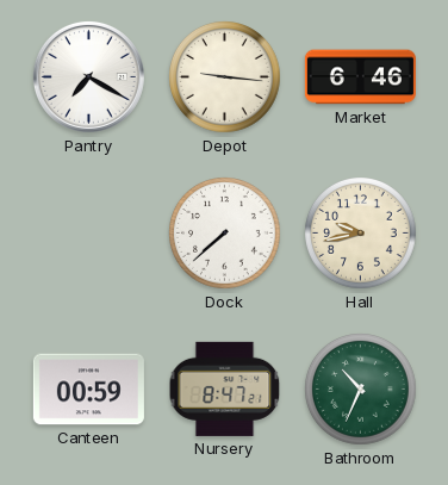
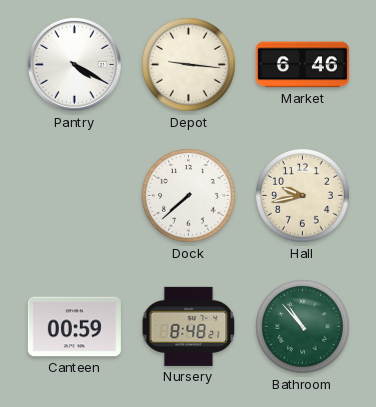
Pantry: 7:20 -> 4:20 (74, 64)
Nursery: 8:47 -> 8:48 (189, 326)
Bathroom: 10:34 -> 10:53 (303, 327)
